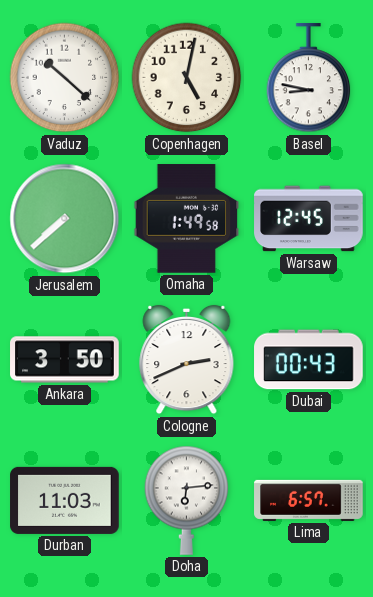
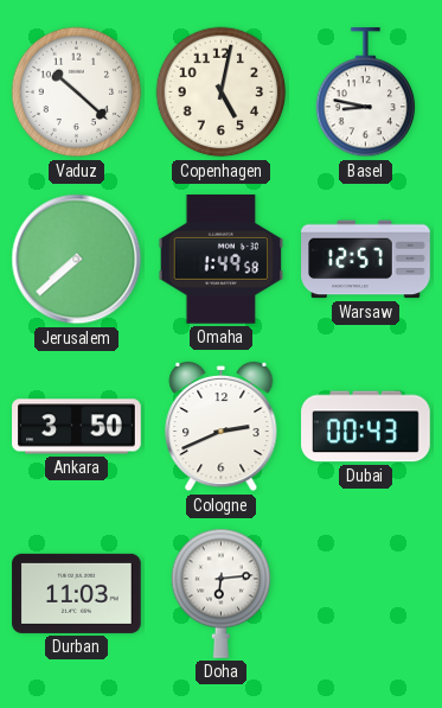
Warsaw: 12:45 -> 12:57 (366, 260)
Lima: 6:57 -> none (309, 500)
